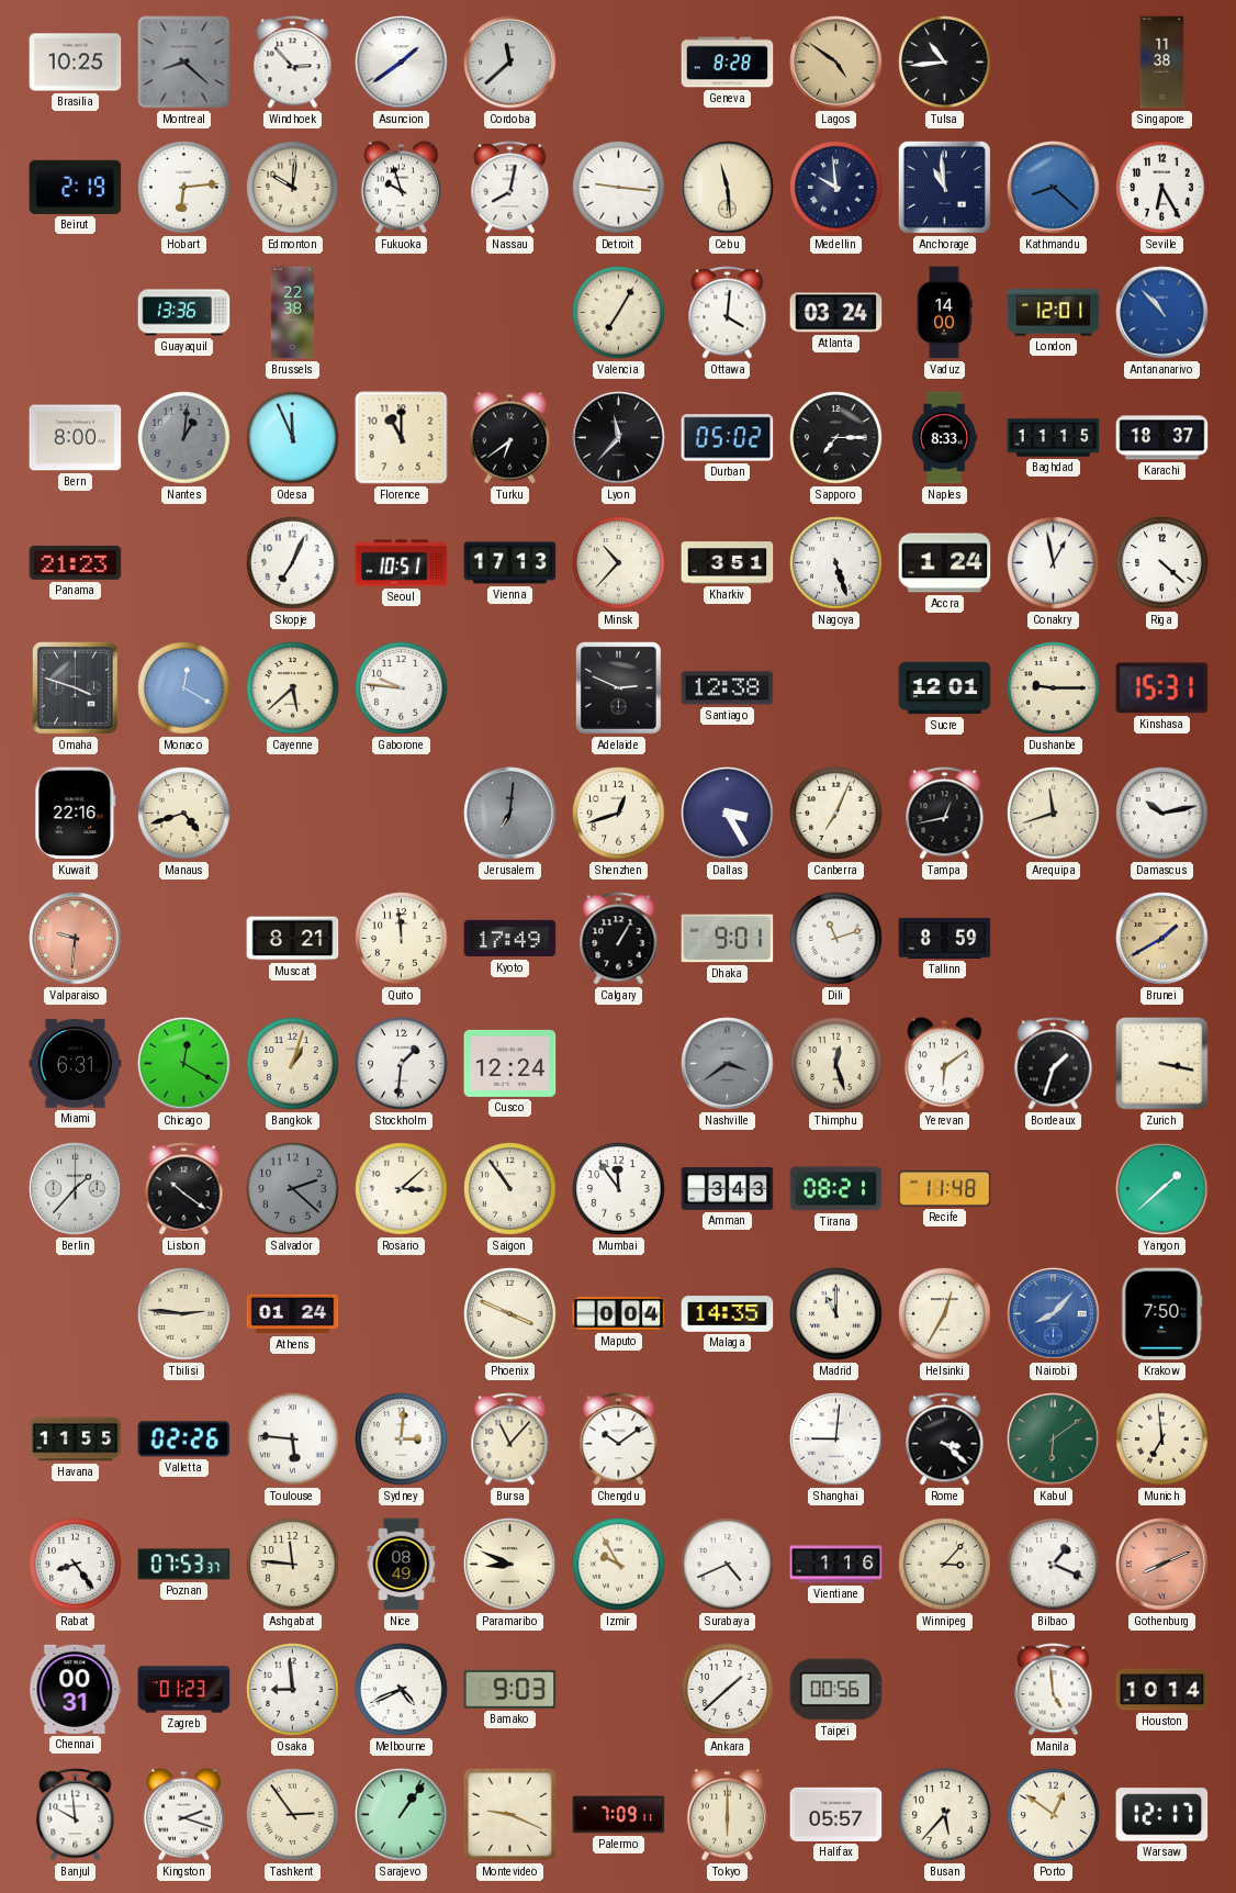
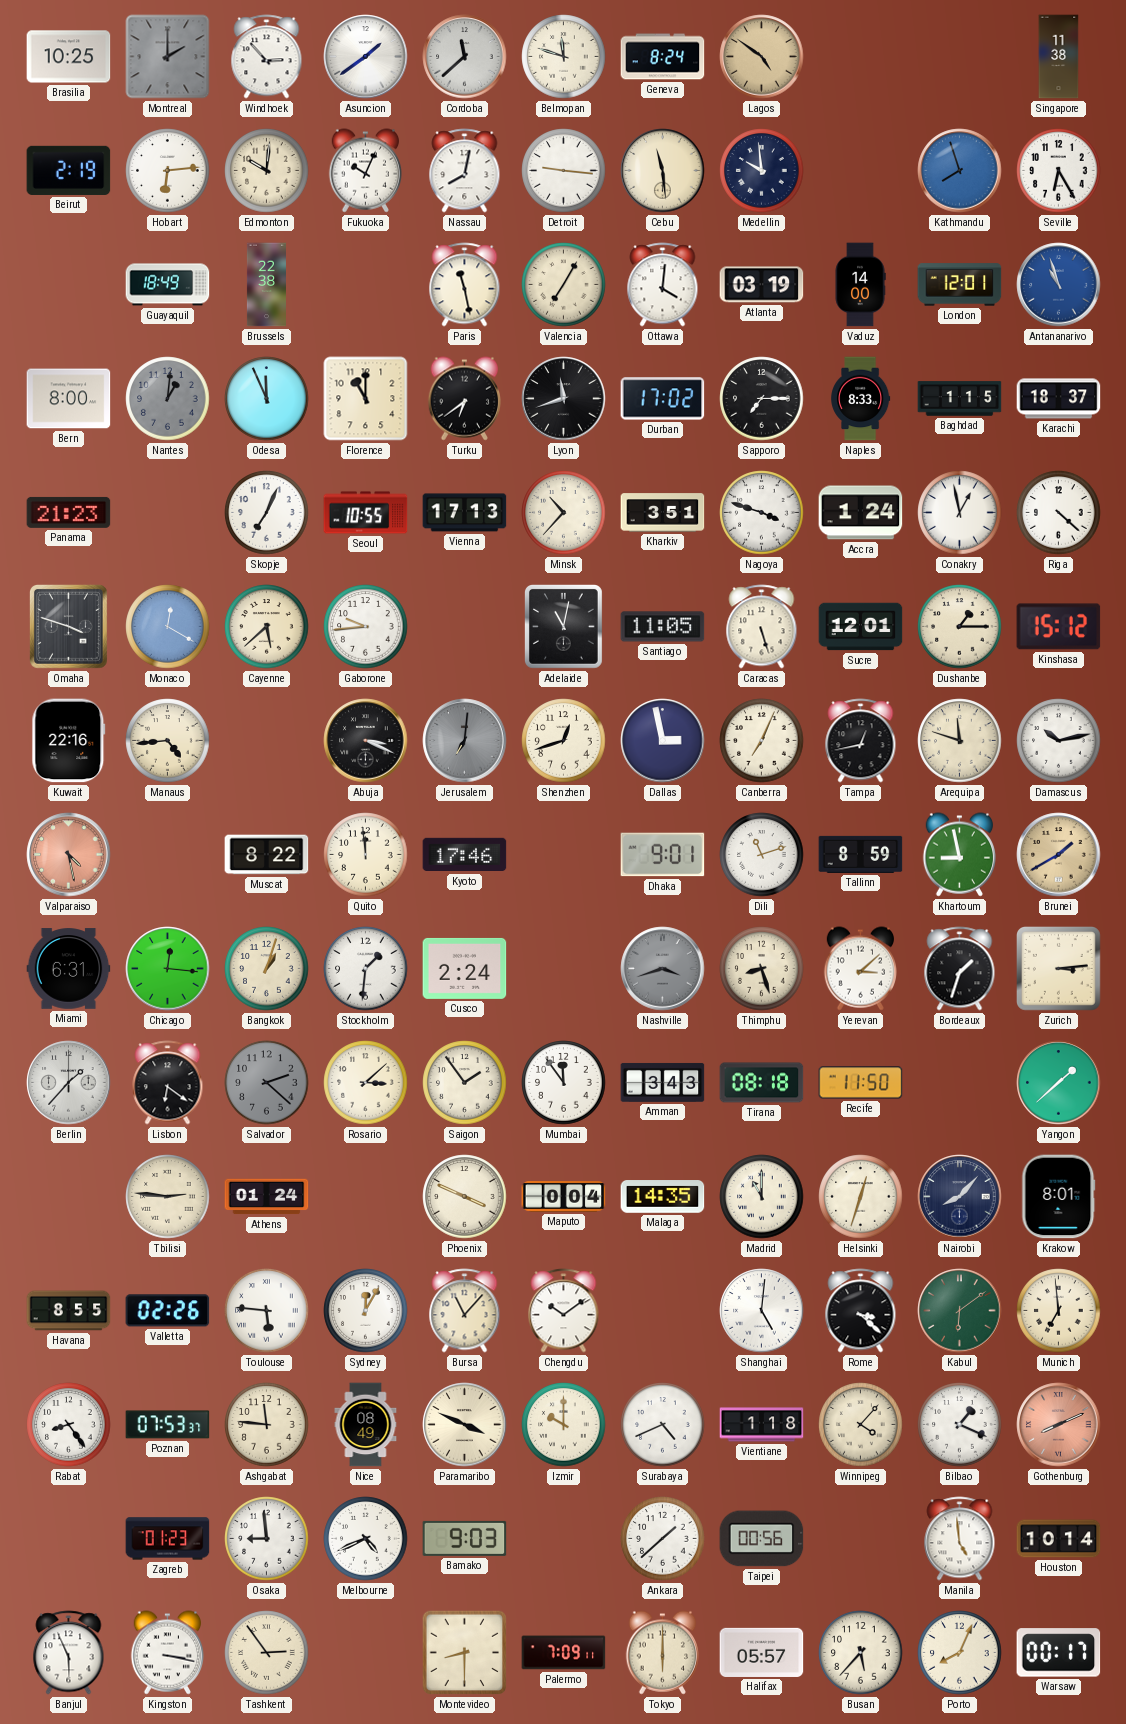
Montreal: 8:22 -> 2:00 (168, 57)
Belmopan: none -> 11:48 (564, 57)
Geneva: 8:28 -> 8:24 (663, 57)
Tulsa: 10:44 -> none (945, 63)
Fukuoka: 9:57 -> 10:04 (365, 171)
Anchorage: 10:59 -> none (944, 187)
Kathmandu: 8:22 -> 7:57 (960, 171)
Guayaquil: 13:36 -> 18:49 (168, 285)
Paris: none -> 11:28 (465, 285)
Atlanta: 03:24 -> 03:19 (762, 285)
Antananarivo: 10:53 -> 10:57 (1059, 285)
Lyon: 11:37 -> 11:42 (564, 399)
Durban: 05:02 -> 17:02 (663, 399)
Baghdad: 11:15 -> 1:15 (960, 399)
Seoul: 10:51 -> 10:55 (366, 513)
Nagoya: 5:27 -> 3:48 (762, 513)
Gaborone: 9:46 -> 9:44 (366, 627)
Adelaide: 2:49 -> 11:02 (563, 627)
Santiago: 12:38 -> 11:05 (663, 627)
Caracas: none -> 5:27 (762, 627)
Dushanbe: 9:15 -> 1:15 (960, 627)
Kinshasa: 15:31 -> 15:12 (1059, 627)
Manaus: 4:42 -> 4:44 (168, 741)
Abuja: none -> 3:19 (366, 741)
Dallas: 3:25 -> 2:58 (663, 741)
Arequipa: 11:42 -> 11:48 (960, 741)
Valparaiso: 9:31 -> 4:28 (69, 855)
Muscat: 8:21 -> 8:22 (267, 855)
Kyoto: 17:49 -> 17:46 (465, 855)
Calgary: 1:05 -> none (619, 939)
Khartoum: none -> 8:58 (959, 855)
Chicago: 12:20 -> 12:16 (168, 969)
Cusco: 12:24 -> 2:24 (465, 968)
Nashville: 3:39 -> 3:42 (663, 969)
Thimphu: 12:27 -> 8:27 (762, 969)
Yerevan: 6:09 -> 3:08 (860, 969)
Zurich: 3:17 -> 3:14 (1059, 969)
Lisbon: 10:21 -> 6:21 (168, 1083)
Saigon: 10:54 -> 1:54 (465, 1083)
Tirana: 08:21 -> 08:18 (762, 1083)
Recife: 11:48 -> 11:50 (861, 1083)
Helsinki: 12:35 -> 12:33 (861, 1197)
Nairobi dial: blue -> navy (960, 1197)
Krakow: 7:50 -> 8:01 (1059, 1197)
Havana: 11:55 -> 8:55 (69, 1311)
Sydney: 3:01 -> 12:05 (366, 1311)
Shanghai: 9:01 -> 5:01 (762, 1311)
Paramaribo: 8:49 -> 3:49 (465, 1425)
Izmir: 9:55 -> 10:00 (564, 1425)
Vientiane: 1:16 -> 1:18 (762, 1425)
Winnipeg: 3:07 -> 4:07 (861, 1425)
Chennai: 00:31 -> none (76, 1689)
Banjul: 9:59 -> 5:56 (69, 1653)
Kingston: 2:18 -> 3:17 (167, 1653)
Sarajevo: 1:06 -> none (402, 1815)
Montevideo: 9:19 -> 8:30 (465, 1653)
Porto: 12:51 -> 8:04 (960, 1653)
Warsaw: 12:17 -> 00:17 (1059, 1653)
